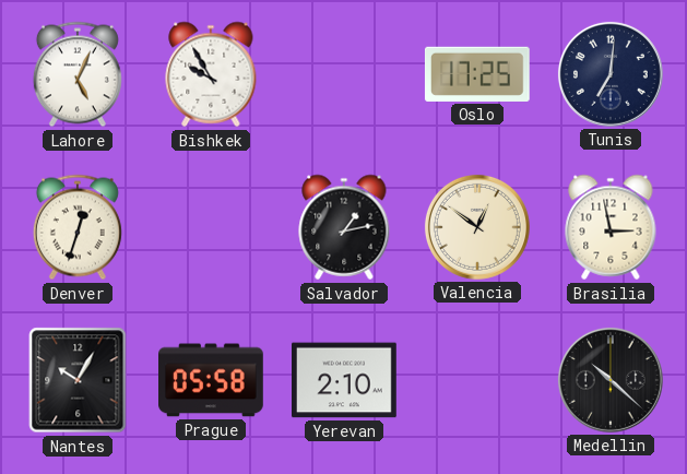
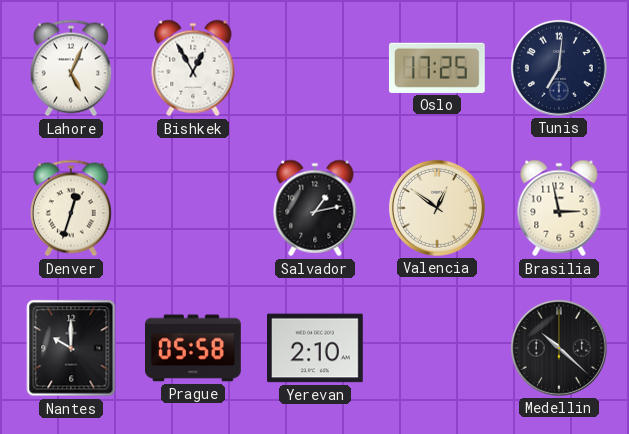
Bishkek: 9:55 -> 12:55 (193, 68)
Nantes: 10:05 -> 10:00 (71, 348)
